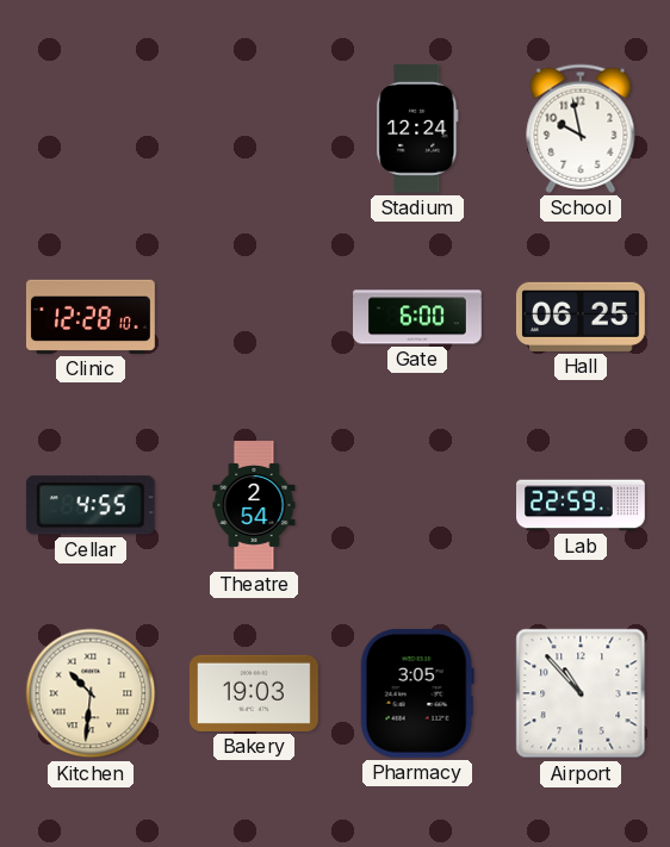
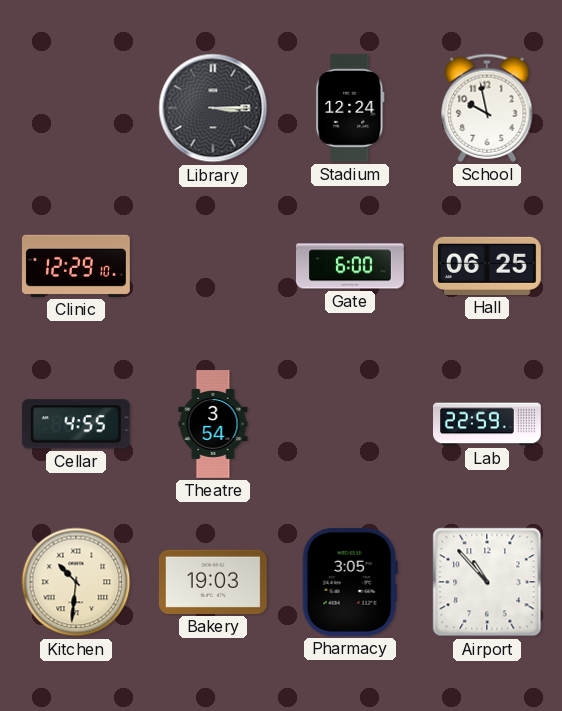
Library: none -> 3:15 (213, 108)
Clinic: 12:28 -> 12:29 (76, 266)
Theatre: 2:54 -> 3:54 (213, 425)
